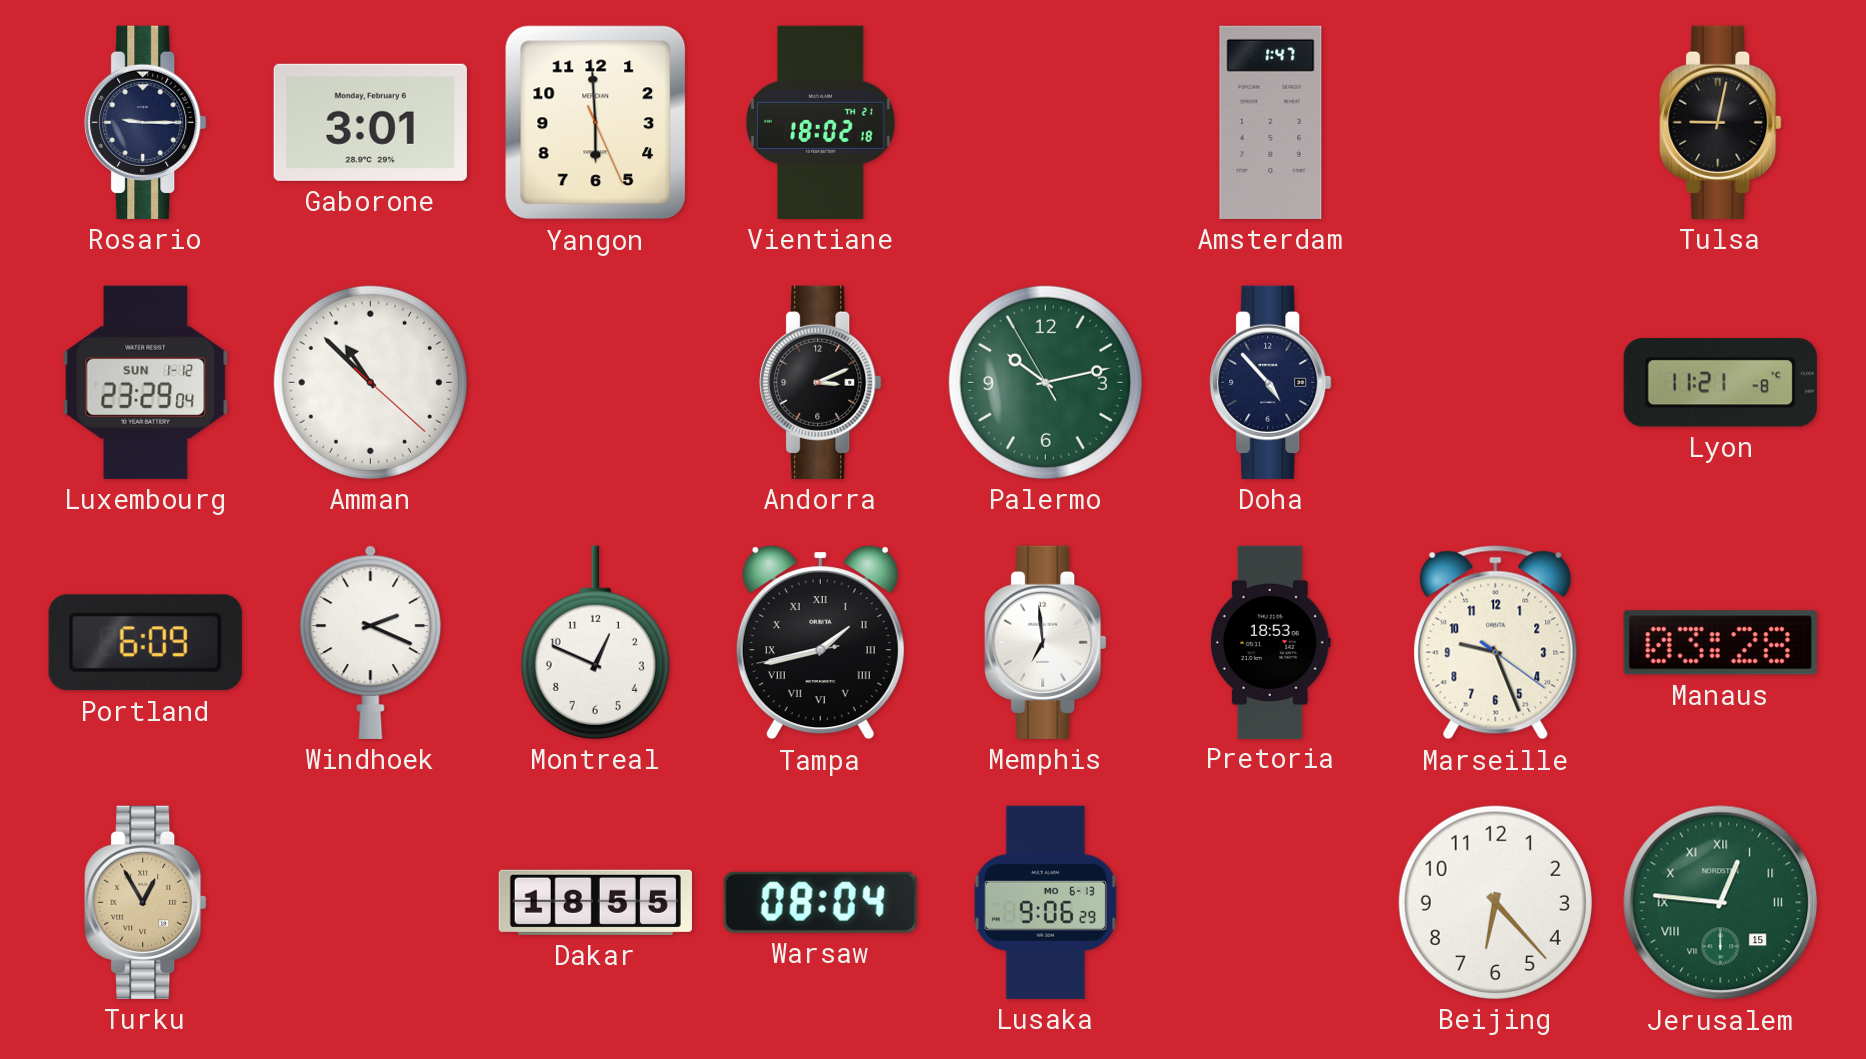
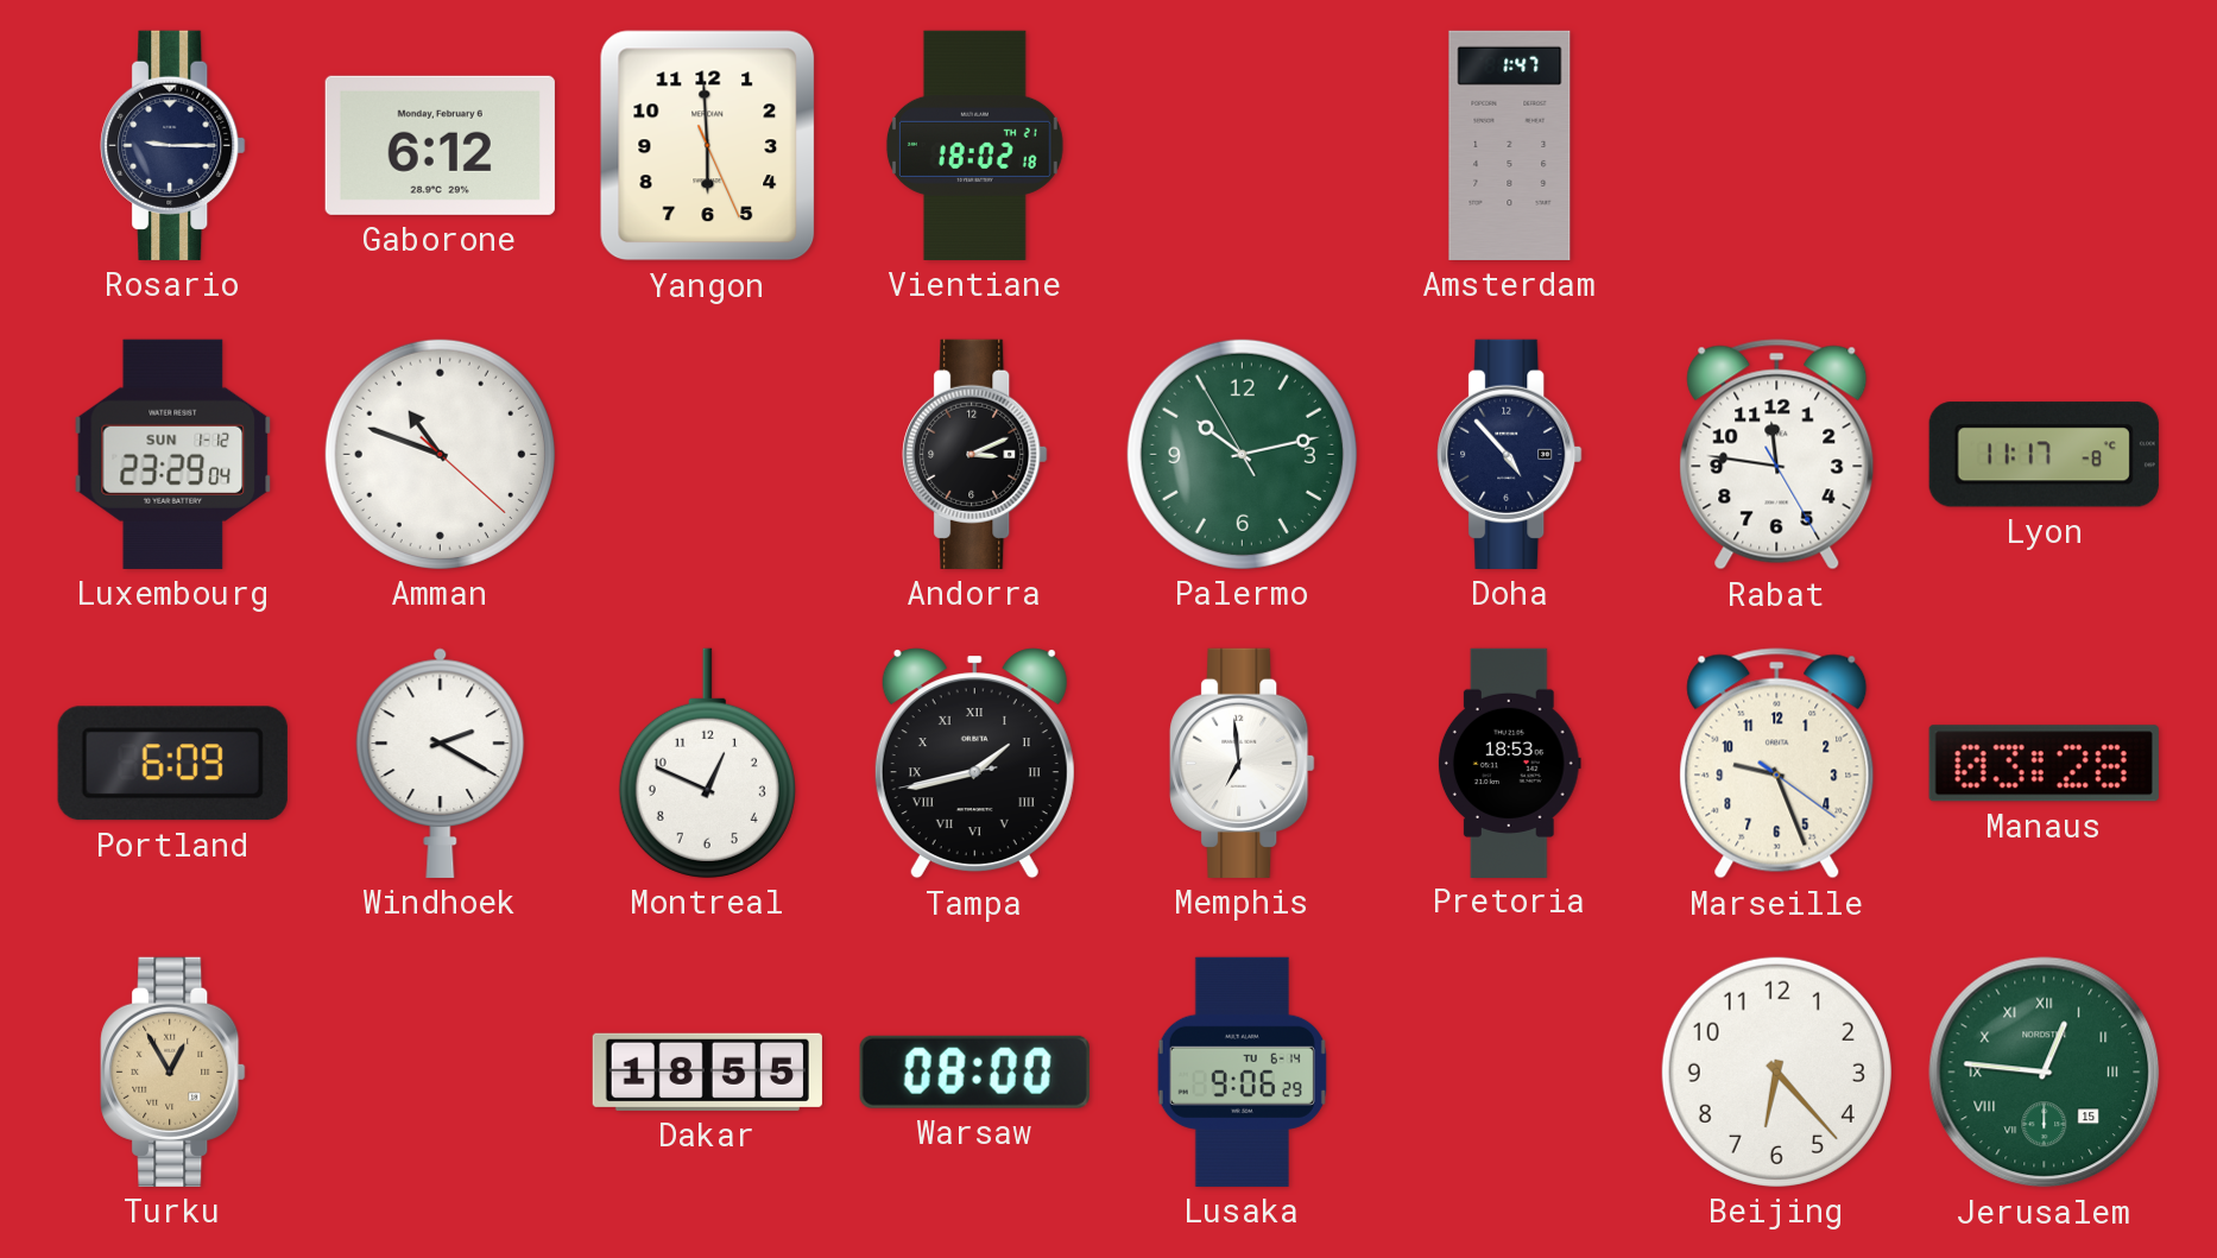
Gaborone: 3:01 -> 6:12 (440, 145)
Tulsa: 9:02 -> none (1721, 122)
Amman: 10:52 -> 10:48 (440, 454)
Rabat: none -> 11:46 (1777, 455)
Lyon: 11:21 -> 11:17 (2044, 455)
Windhoek: 2:19 -> 2:20 (441, 763)
Warsaw: 08:04 -> 08:00 (974, 1071)
Lusaka date: MO 6-13 -> TU 6-14 (1242, 1071)
